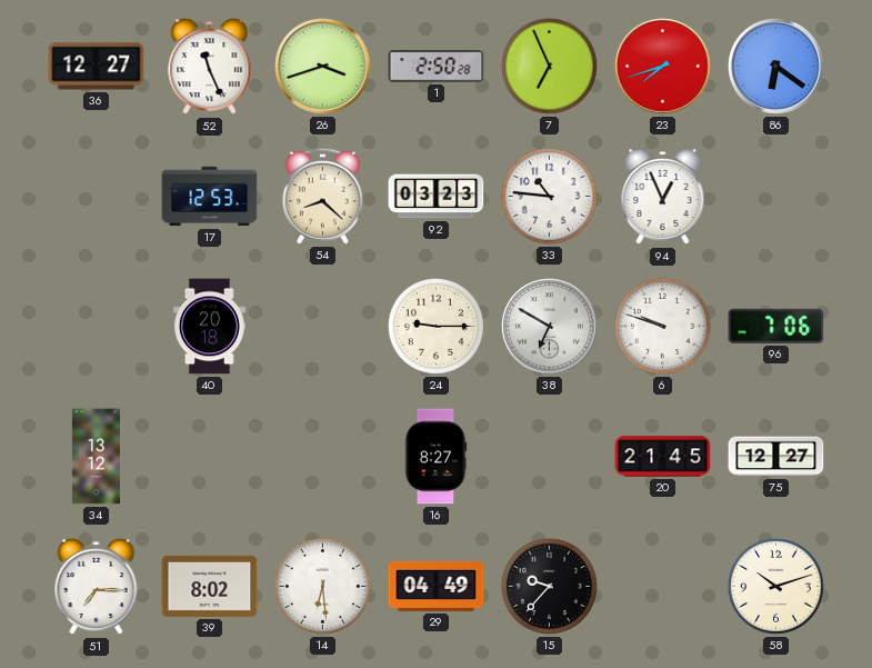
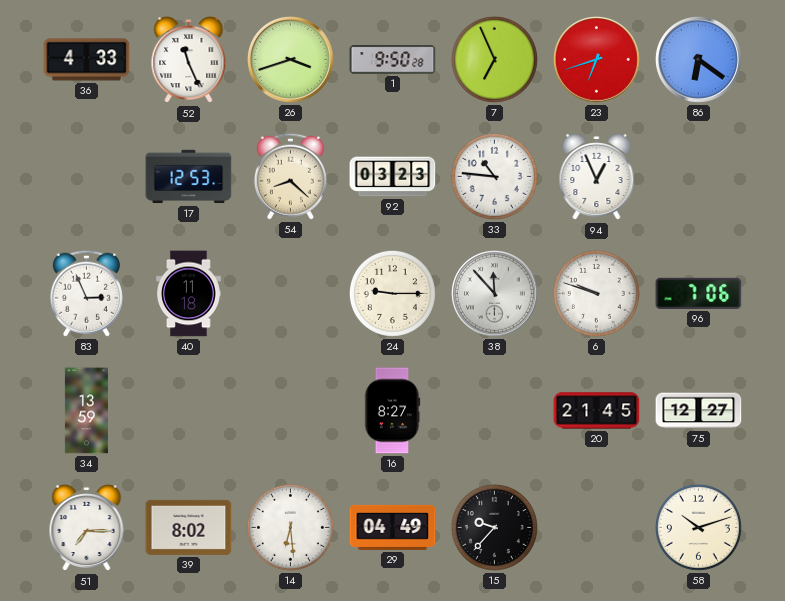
36: 12:27 -> 4:33 (87, 60)
1: 2:50 -> 9:50 (393, 60)
23: 7:42 -> 6:42 (596, 59)
83: none -> 2:56 (86, 293)
40: 20:18 -> 11:18 (189, 294)
38: 6:50 -> 11:53 (494, 293)
34: 13:12 -> 13:59 (86, 411)
